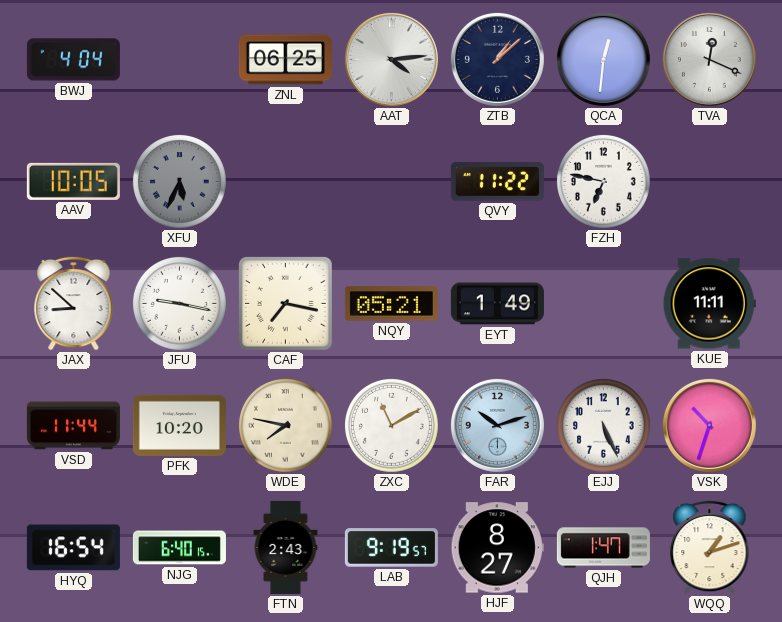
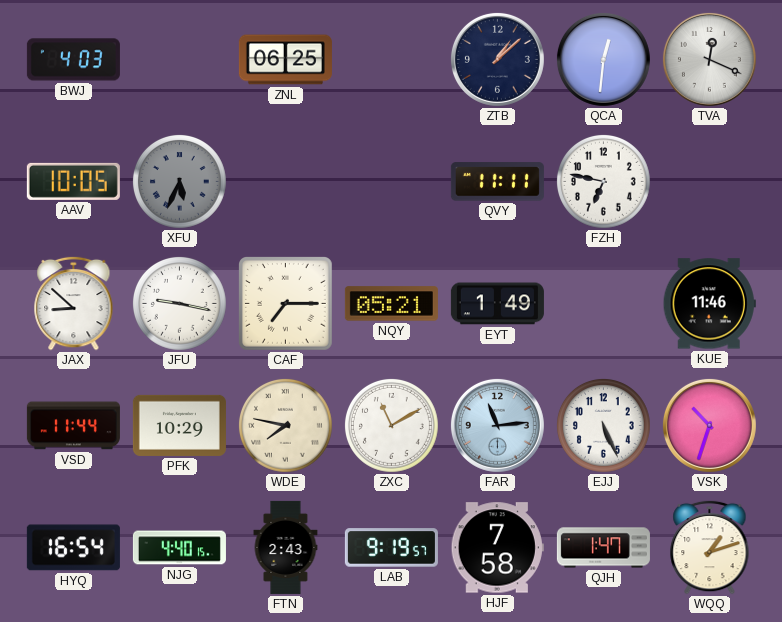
BWJ: 4:04 -> 4:03 (73, 60)
AAT: 4:14 -> none (391, 59)
QVY: 11:22 -> 11:11 (497, 182)
CAF: 7:17 -> 7:15 (286, 304)
KUE: 11:11 -> 11:46 (709, 304)
PFK: 10:20 -> 10:29 (179, 425)
FAR: 10:12 -> 11:14 (497, 425)
NJG: 6:40 -> 4:40 (179, 548)
HJF: 8:27 -> 7:58 (497, 548)
